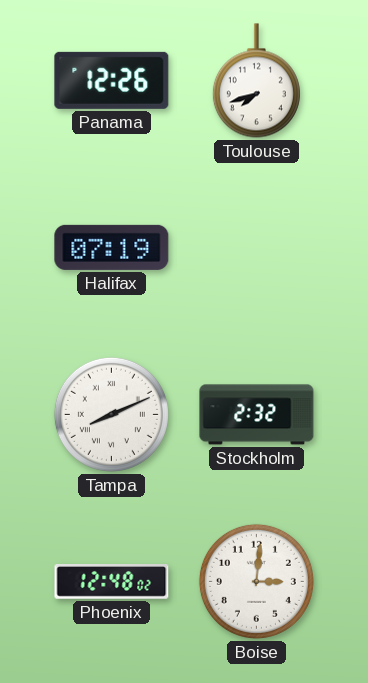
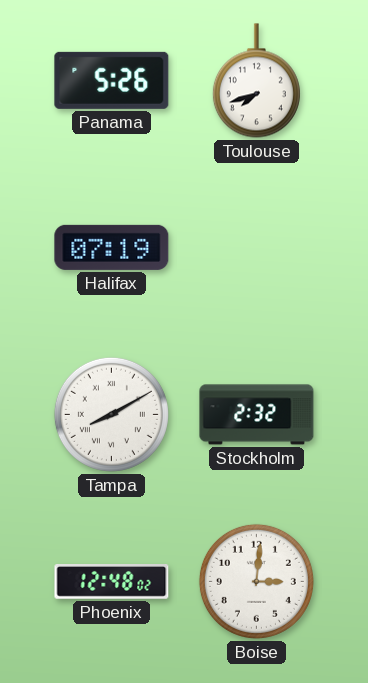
Panama: 12:26 -> 5:26 (112, 80)
Tampa: 8:11 -> 8:10 (111, 414)
